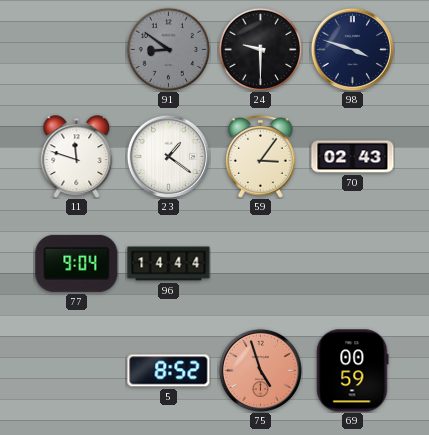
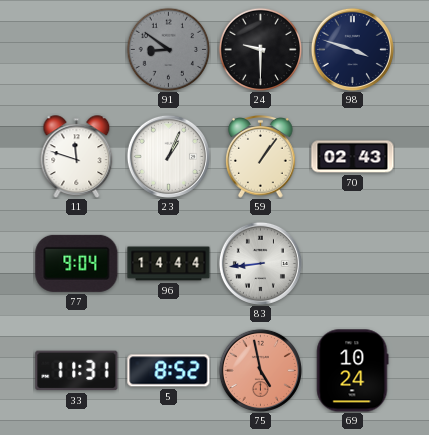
23: 1:21 -> 1:04 (168, 156)
59: 3:06 -> 1:06 (261, 157)
83: none -> 8:44 (260, 263)
33: none -> 11:31 (77, 371)
75: 4:57 -> 4:58 (260, 370)
69: 00:59 -> 10:24 (353, 371)
